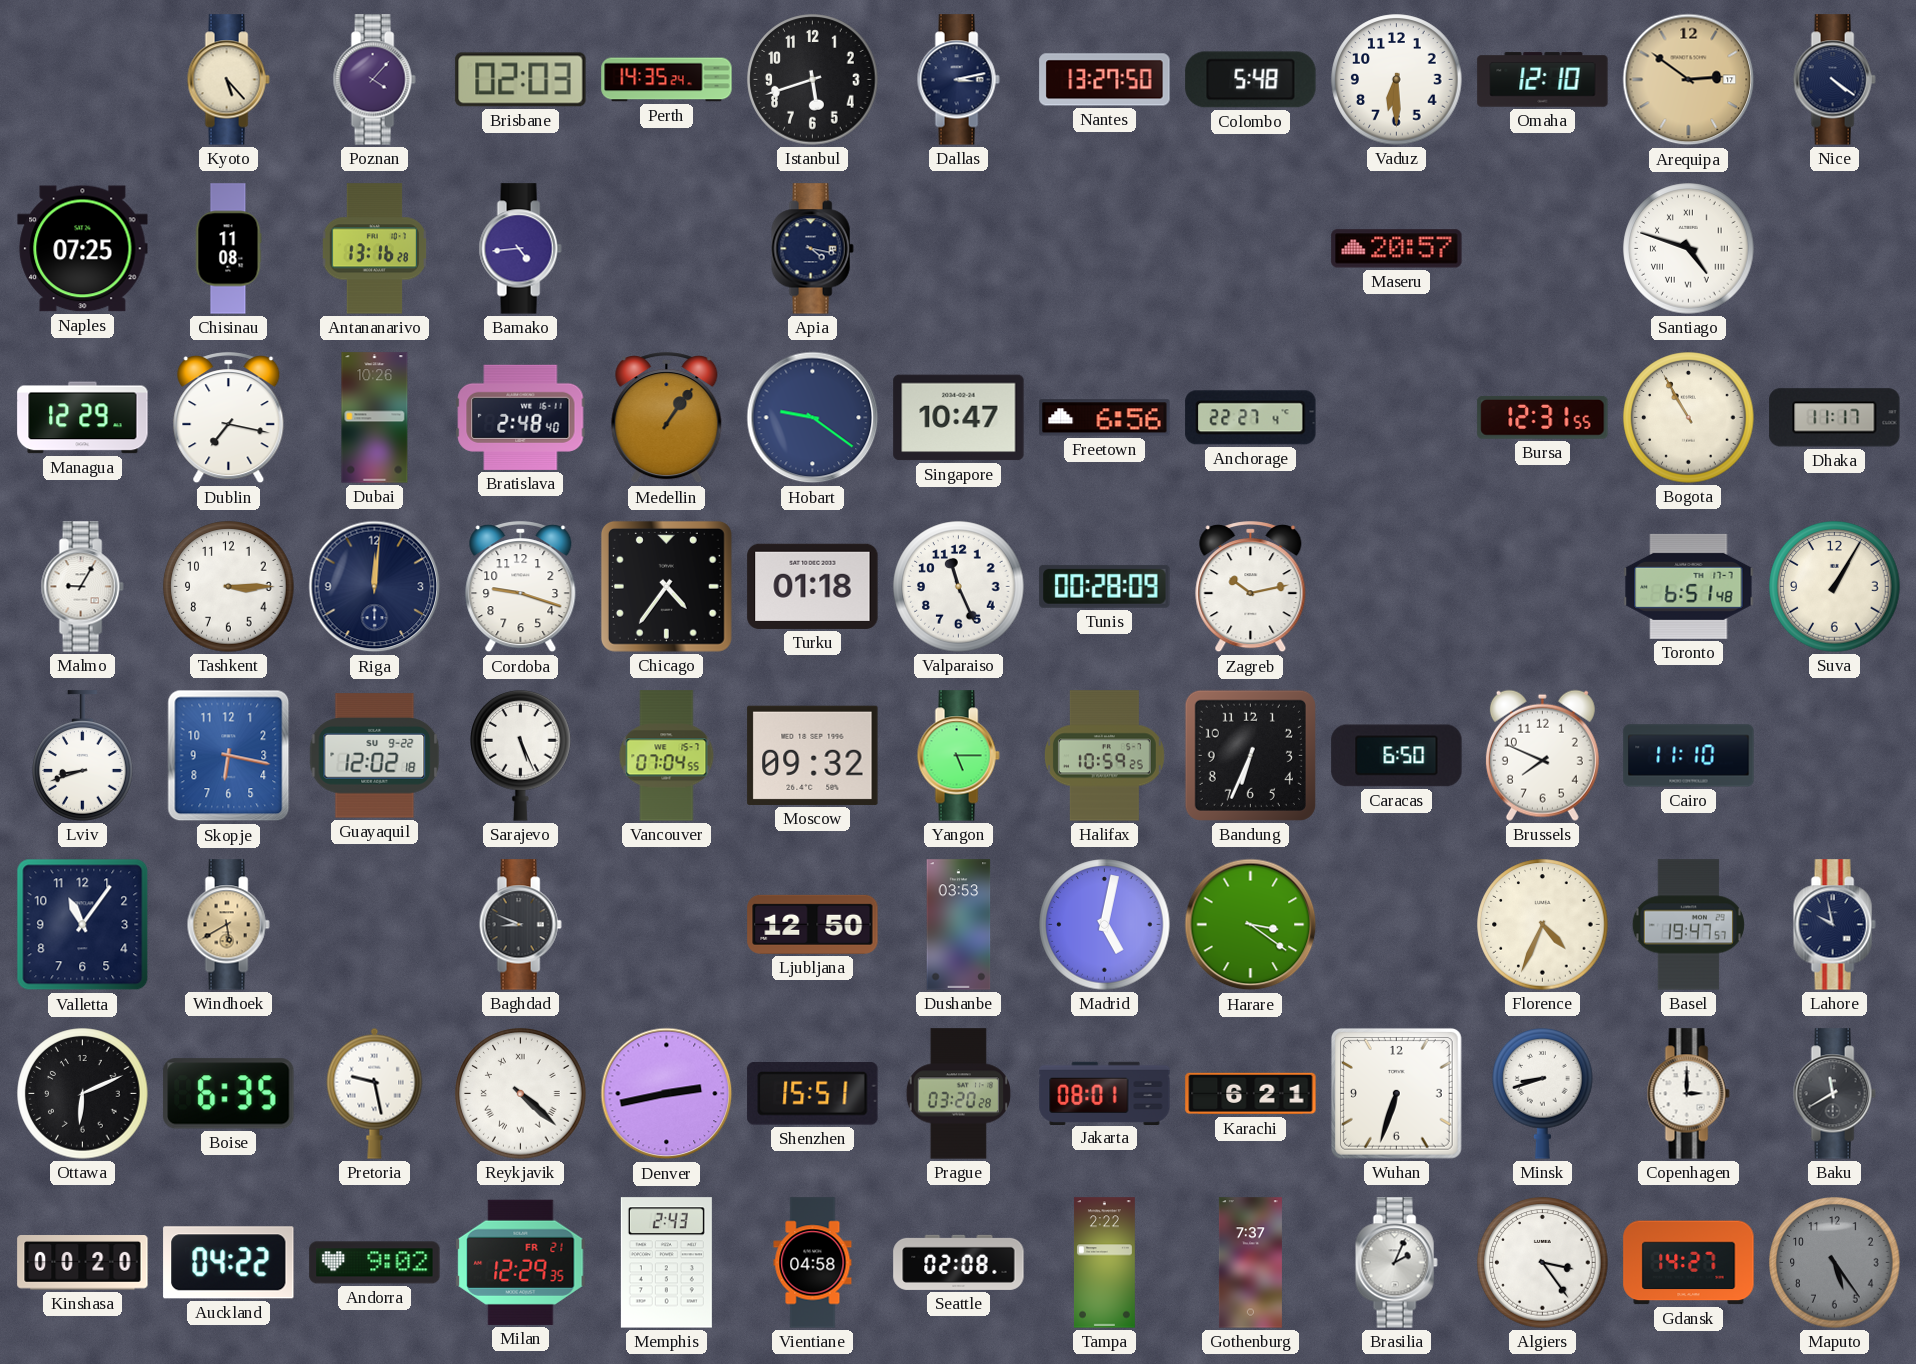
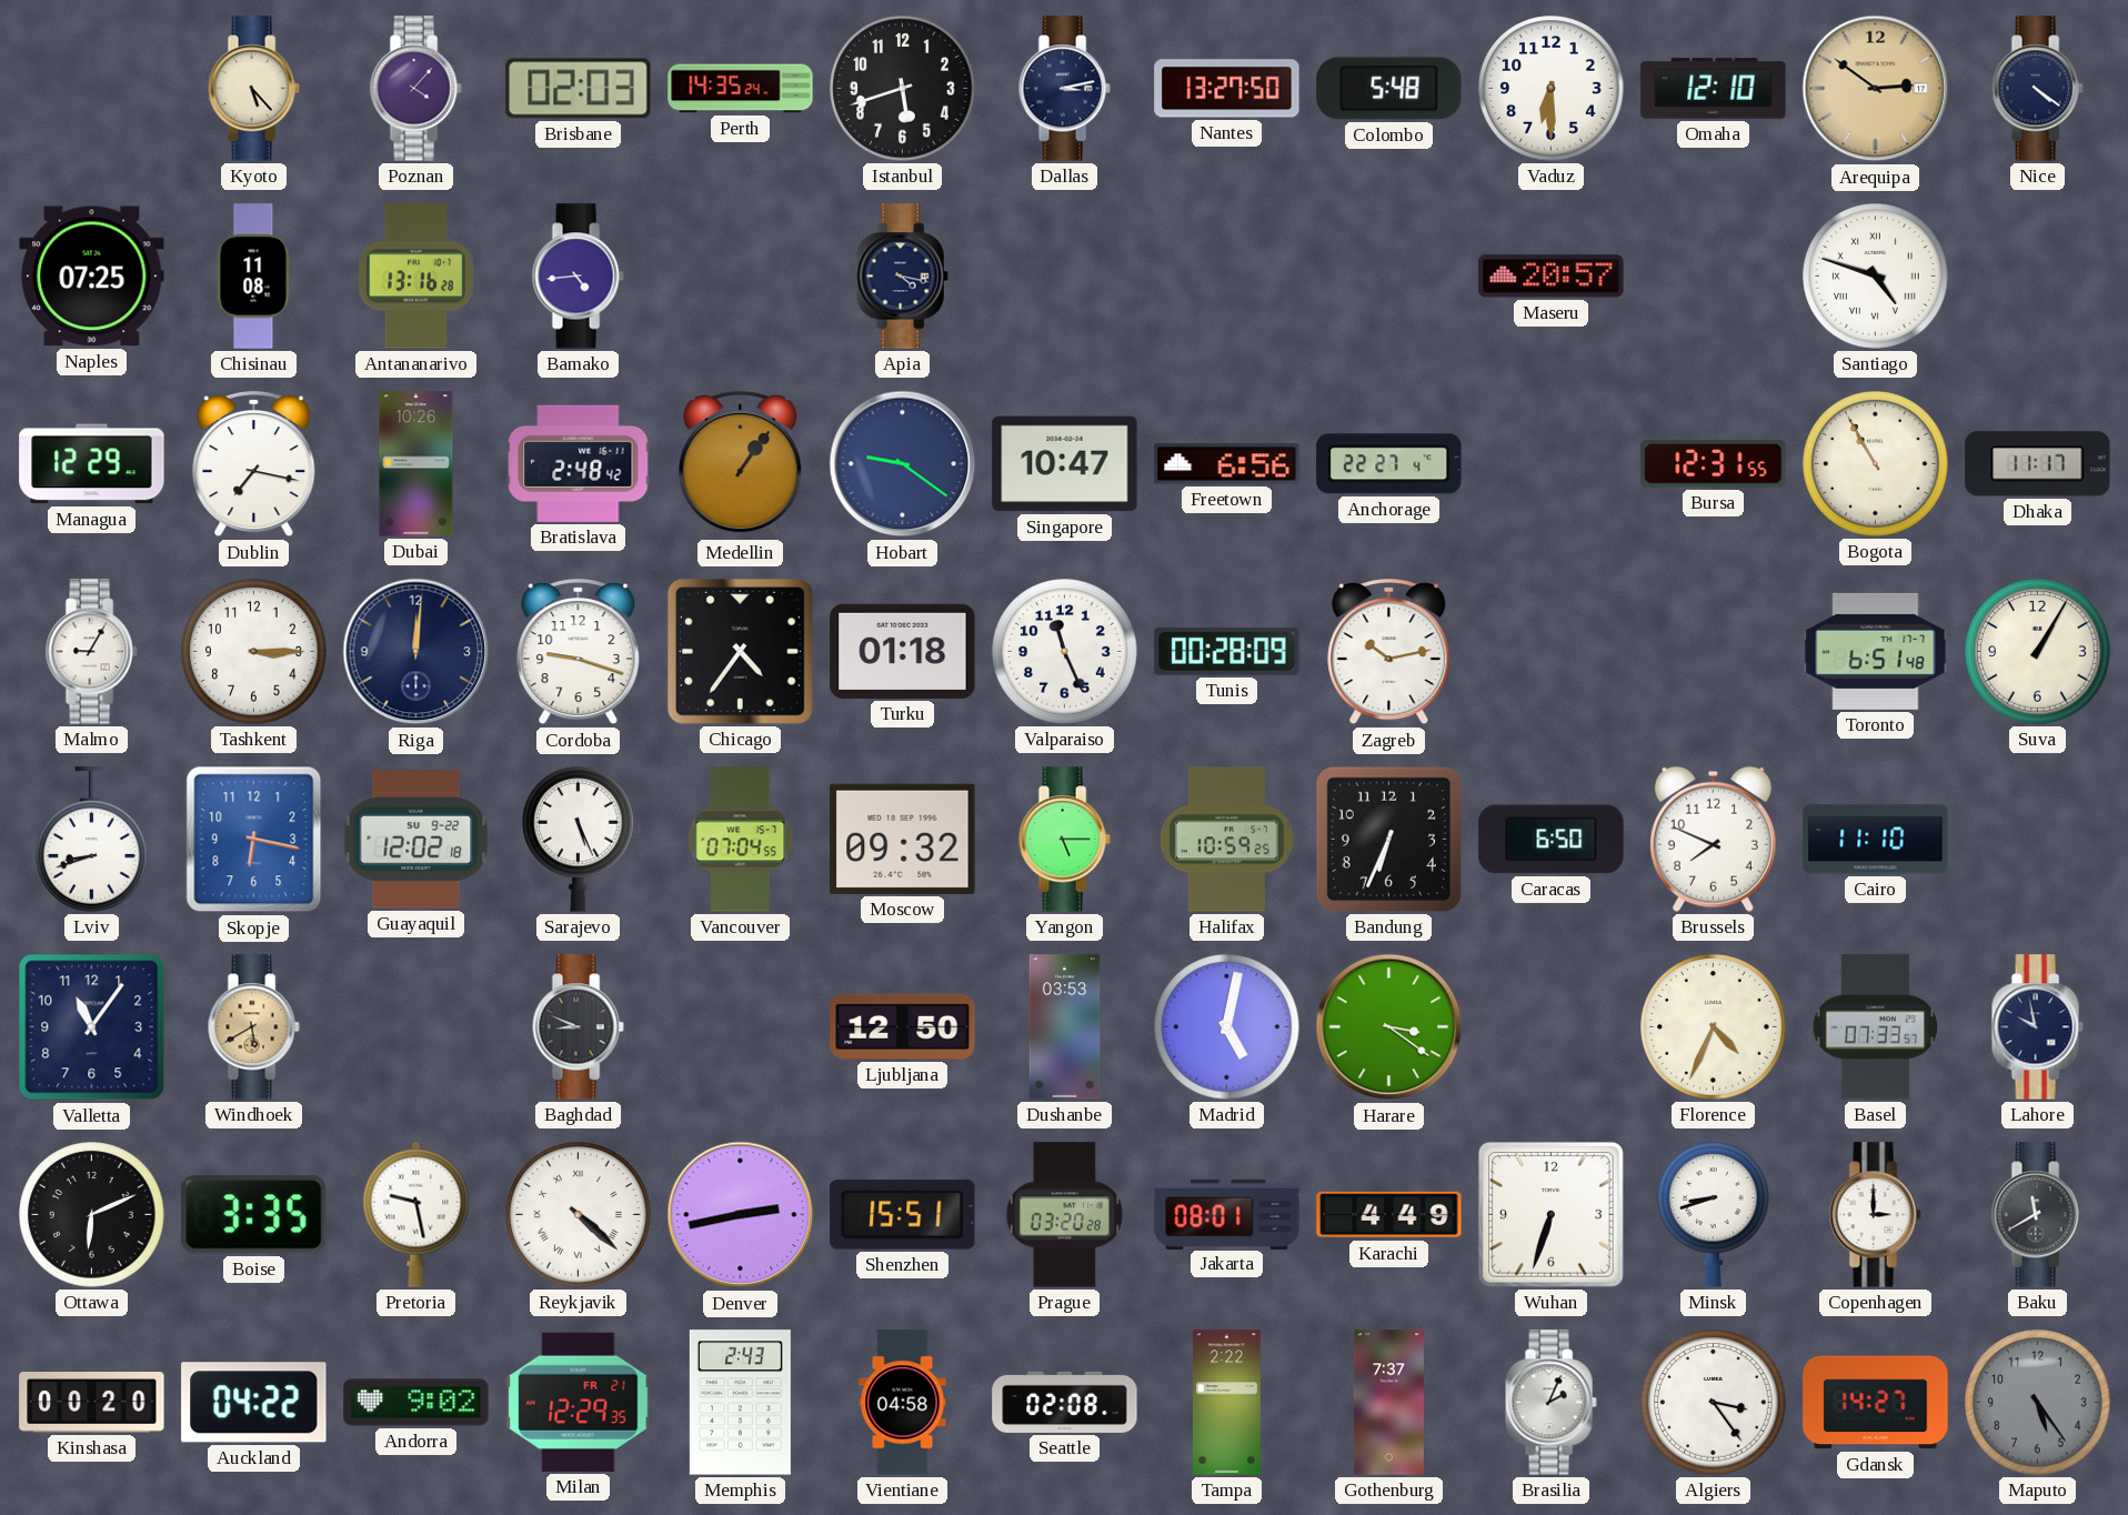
Bratislava: 2:48:40 -> 2:48:42 (579, 463)
Basel: 19:47 -> 07:33 (1875, 1027)
Boise: 6:35 -> 3:35 (254, 1215)
Karachi: 6:21 -> 4:49 (1389, 1215)
